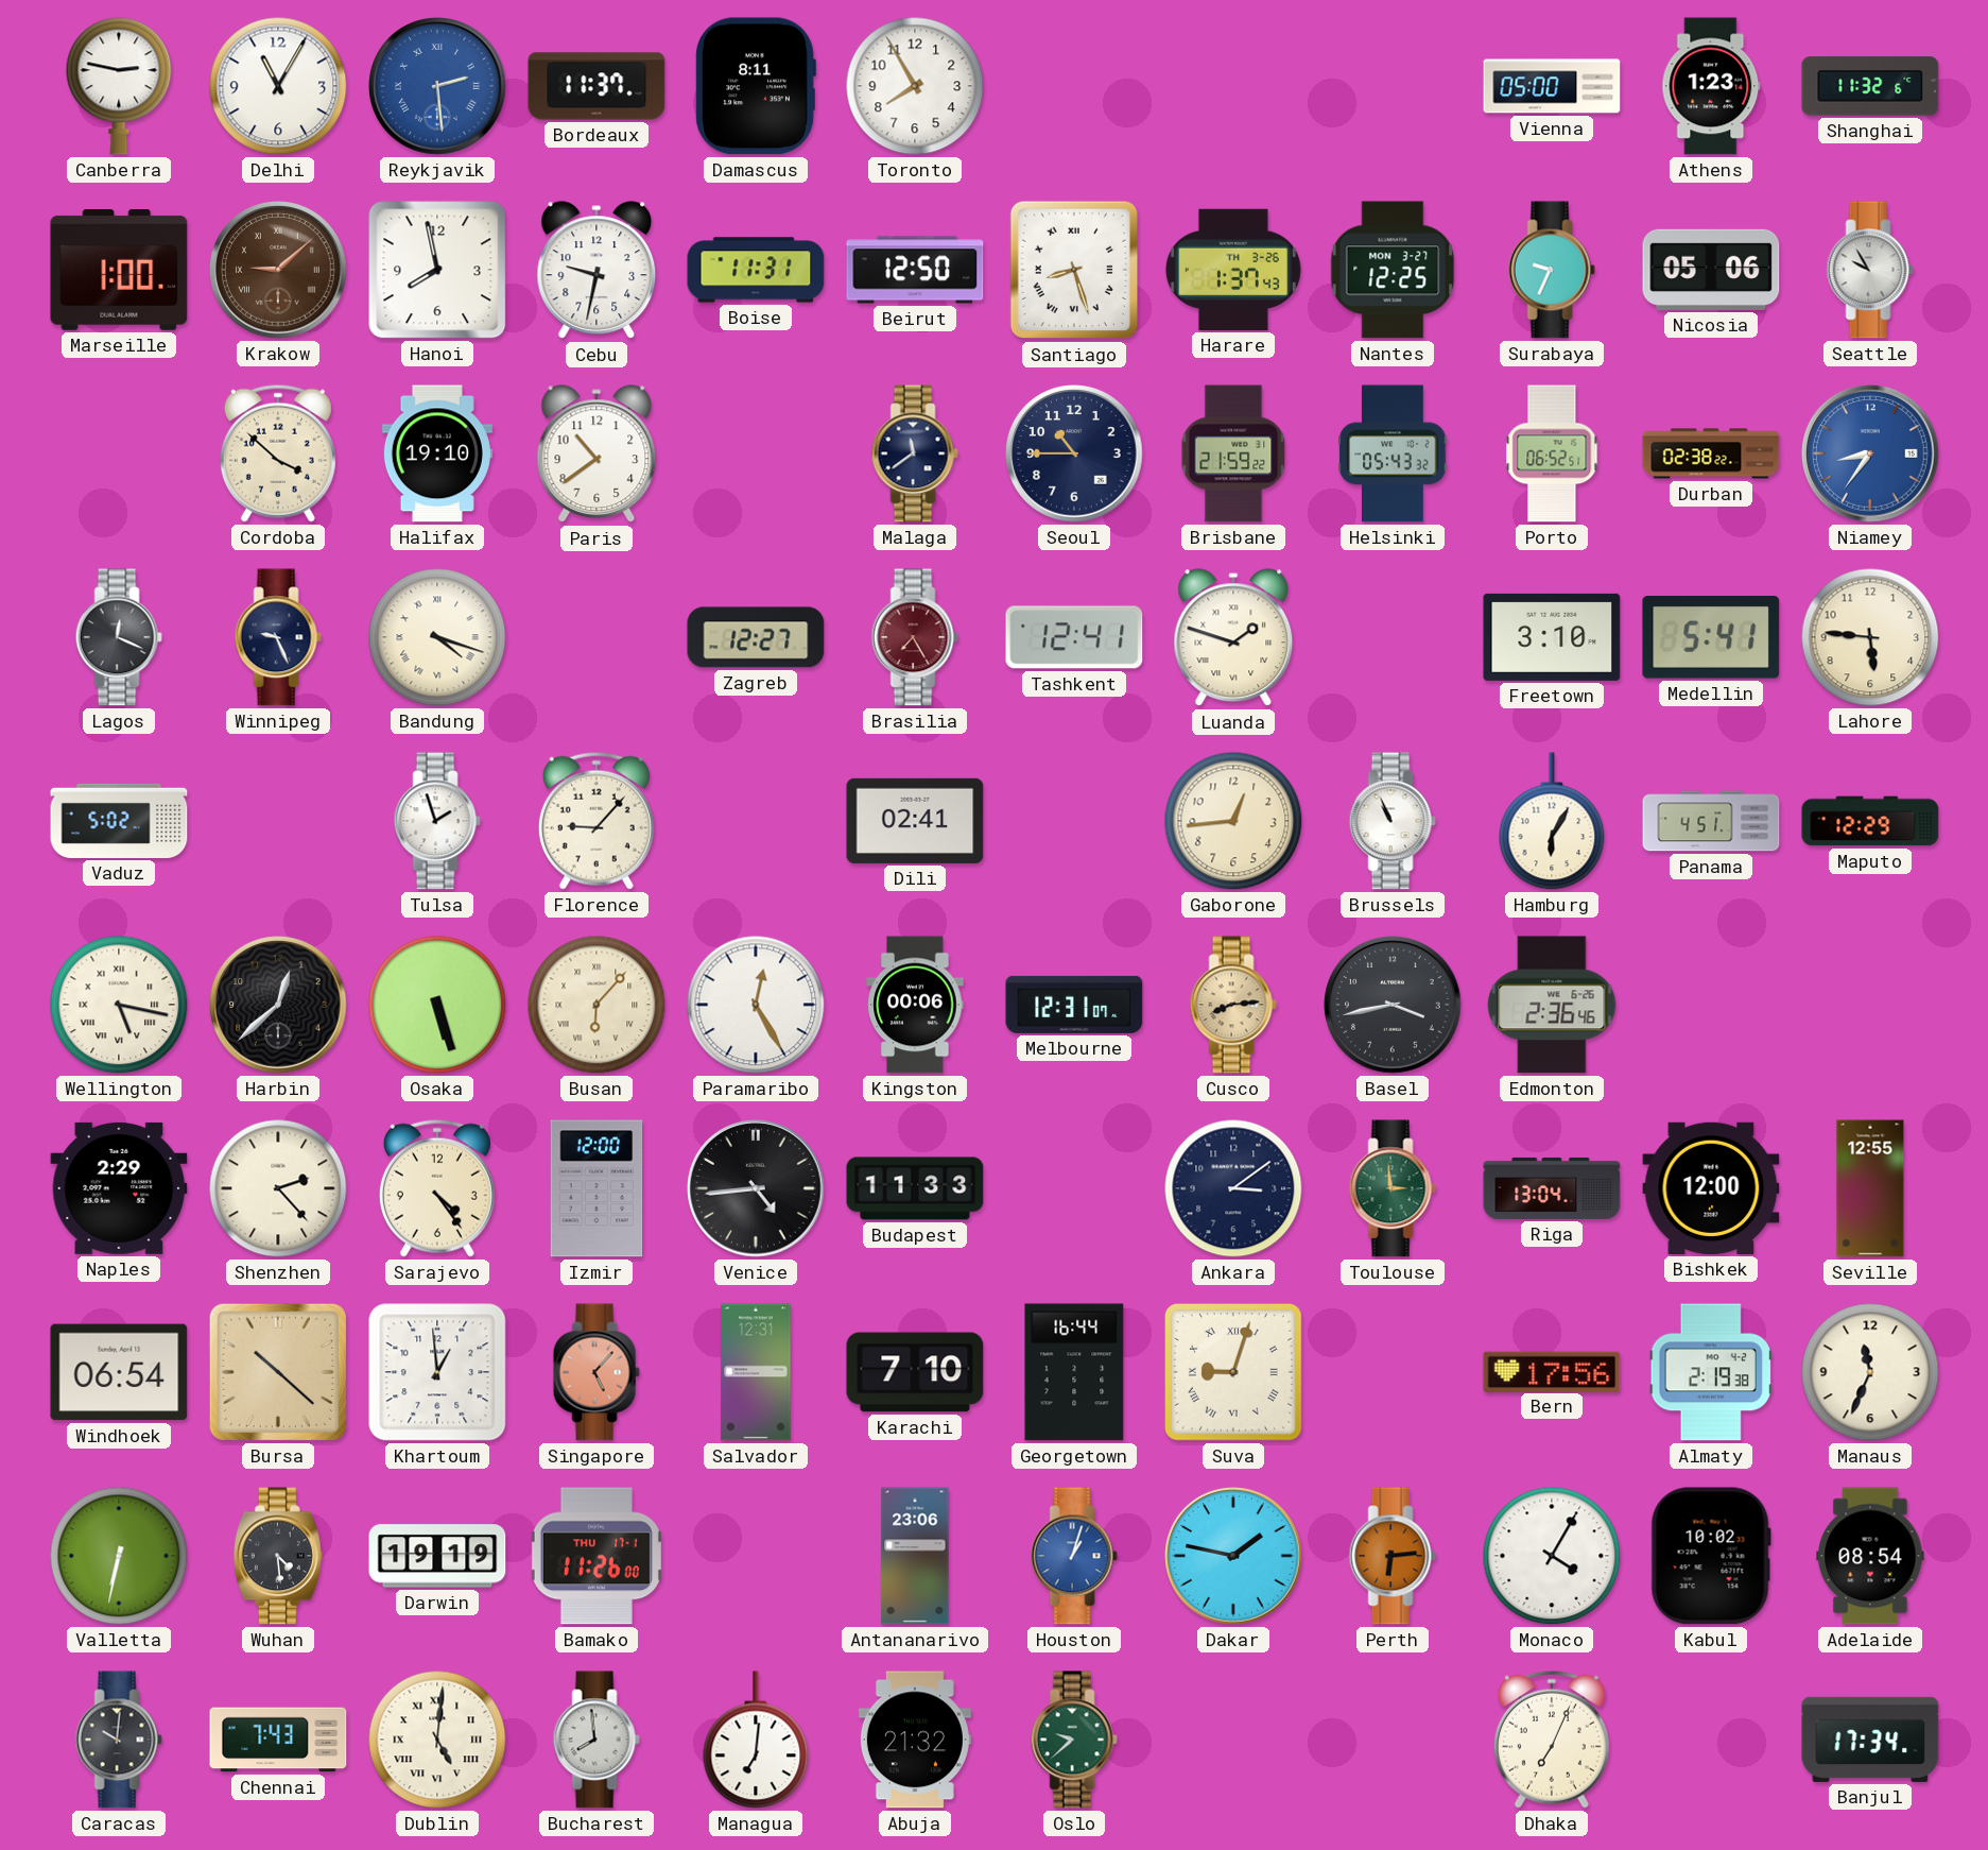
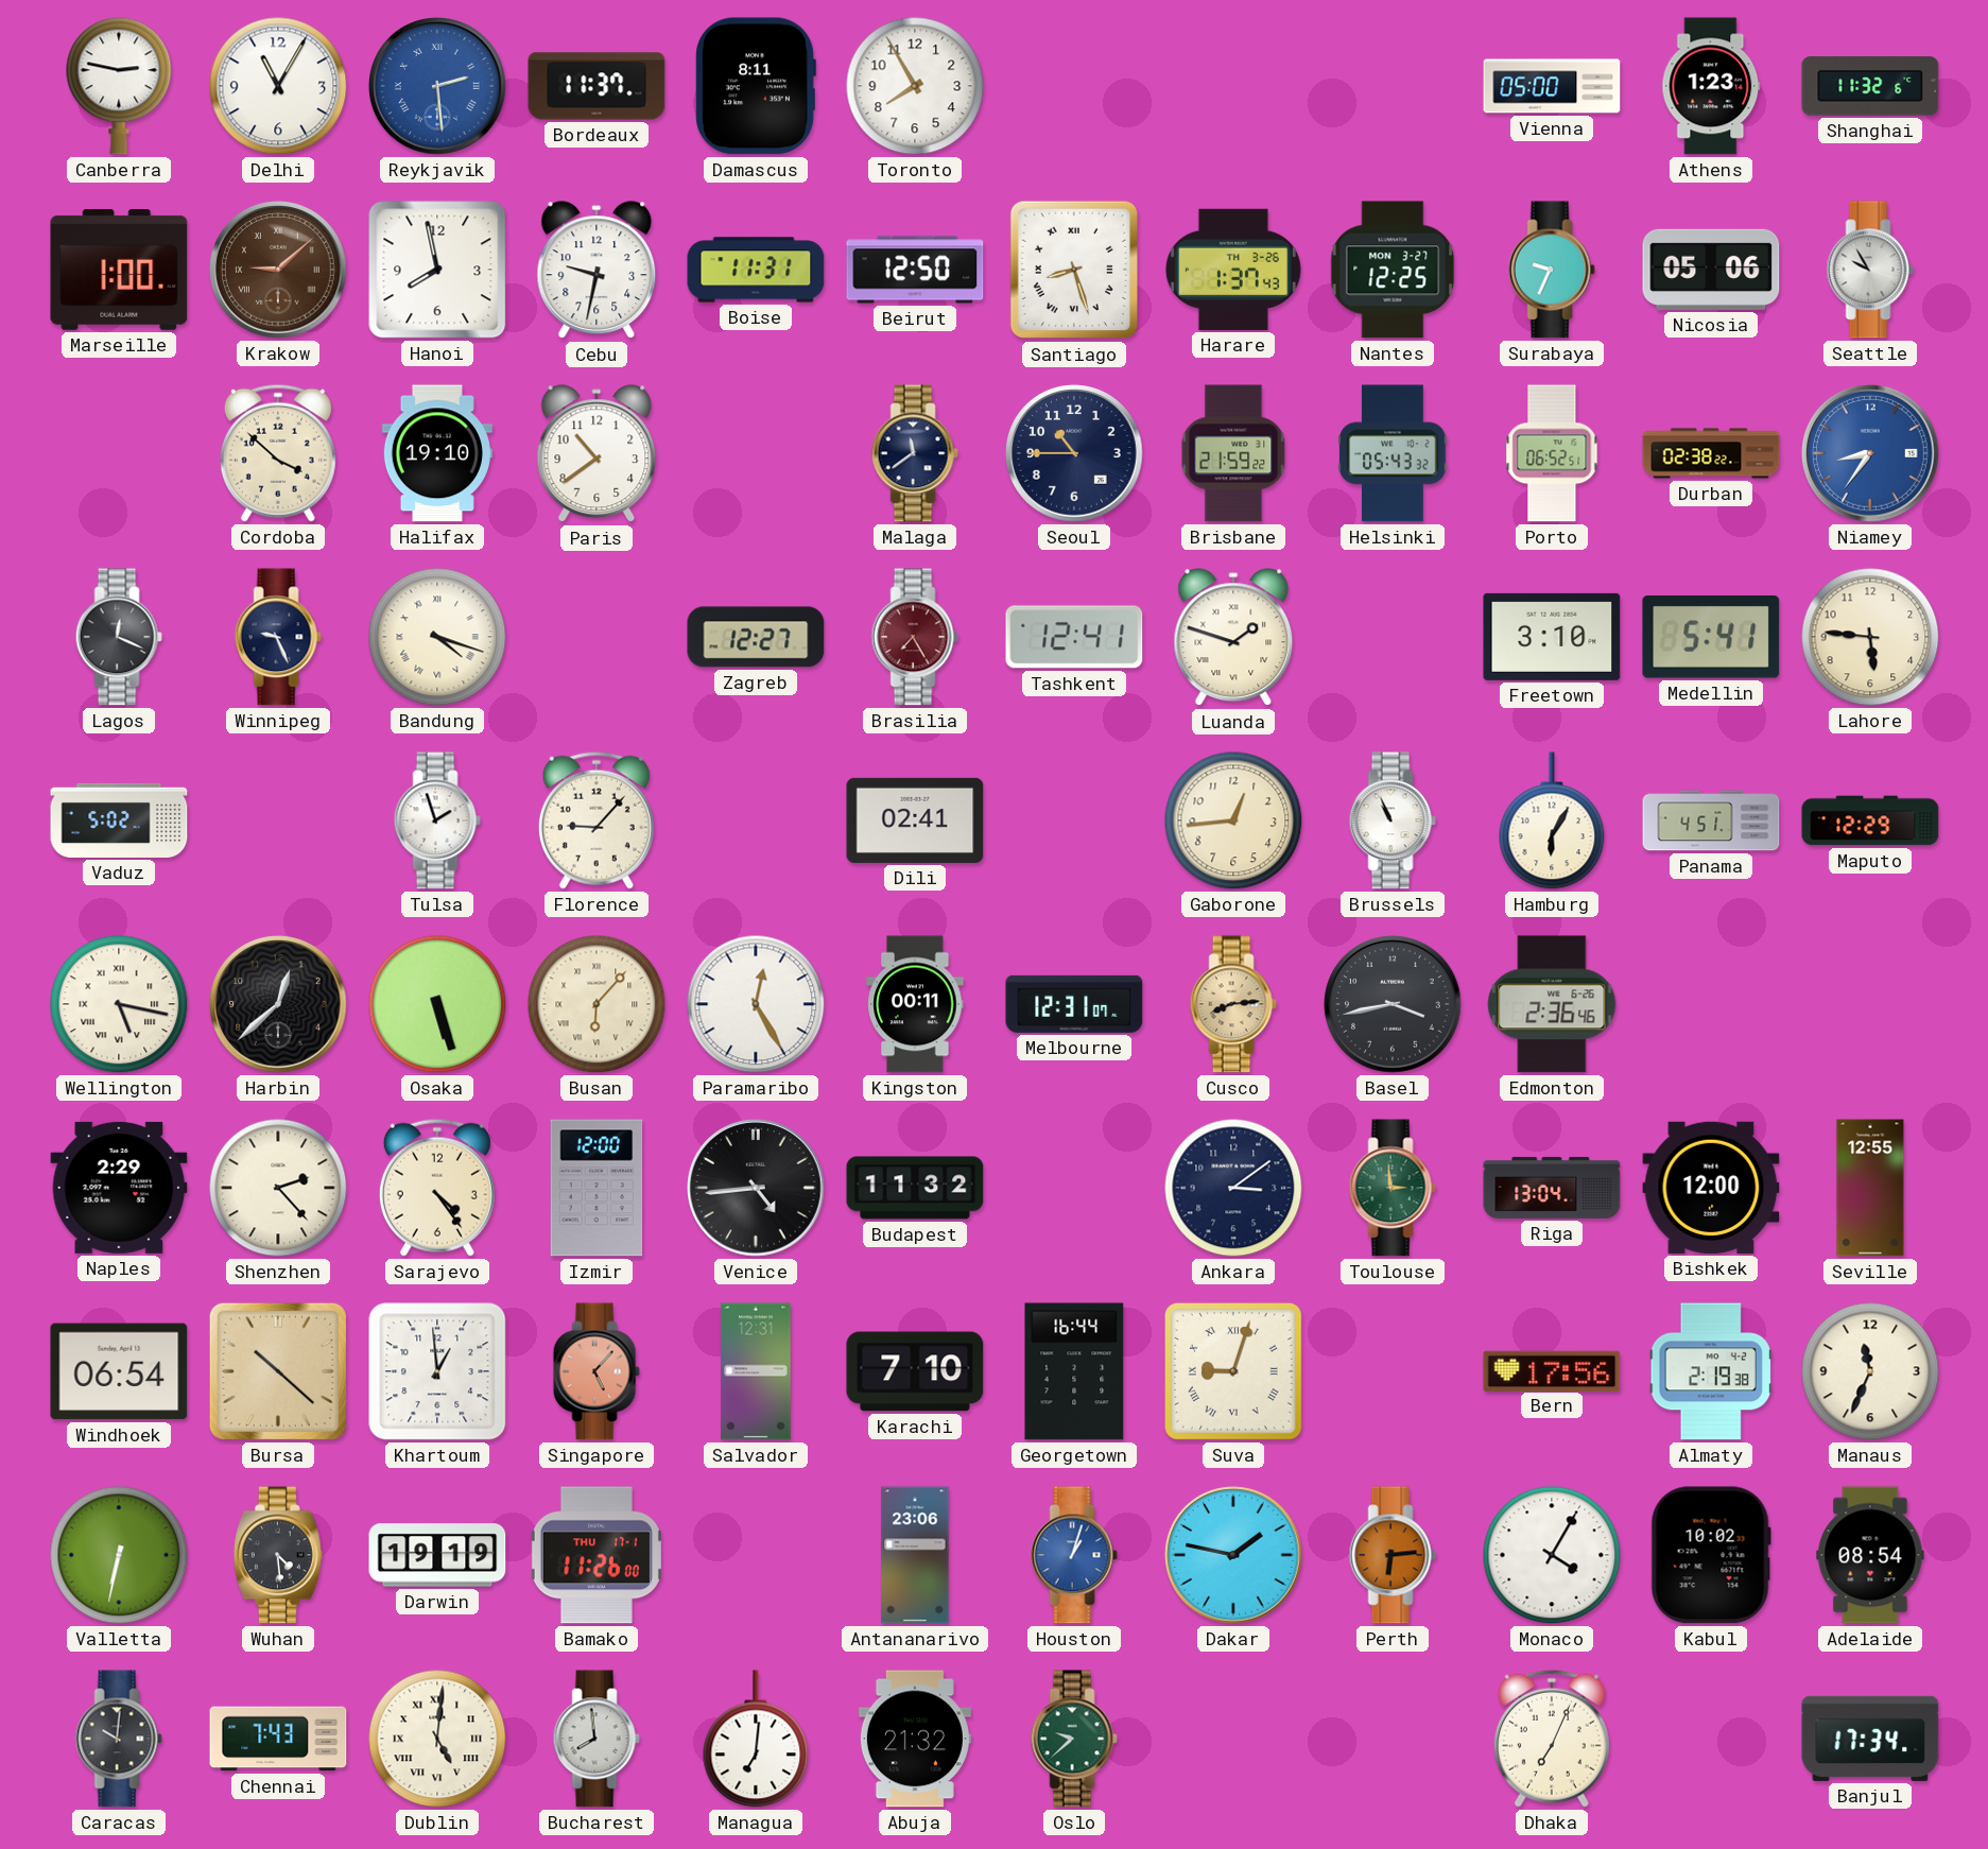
Kingston: 00:06 -> 00:11 (915, 1004)
Budapest: 11:33 -> 11:32 (915, 1188)
